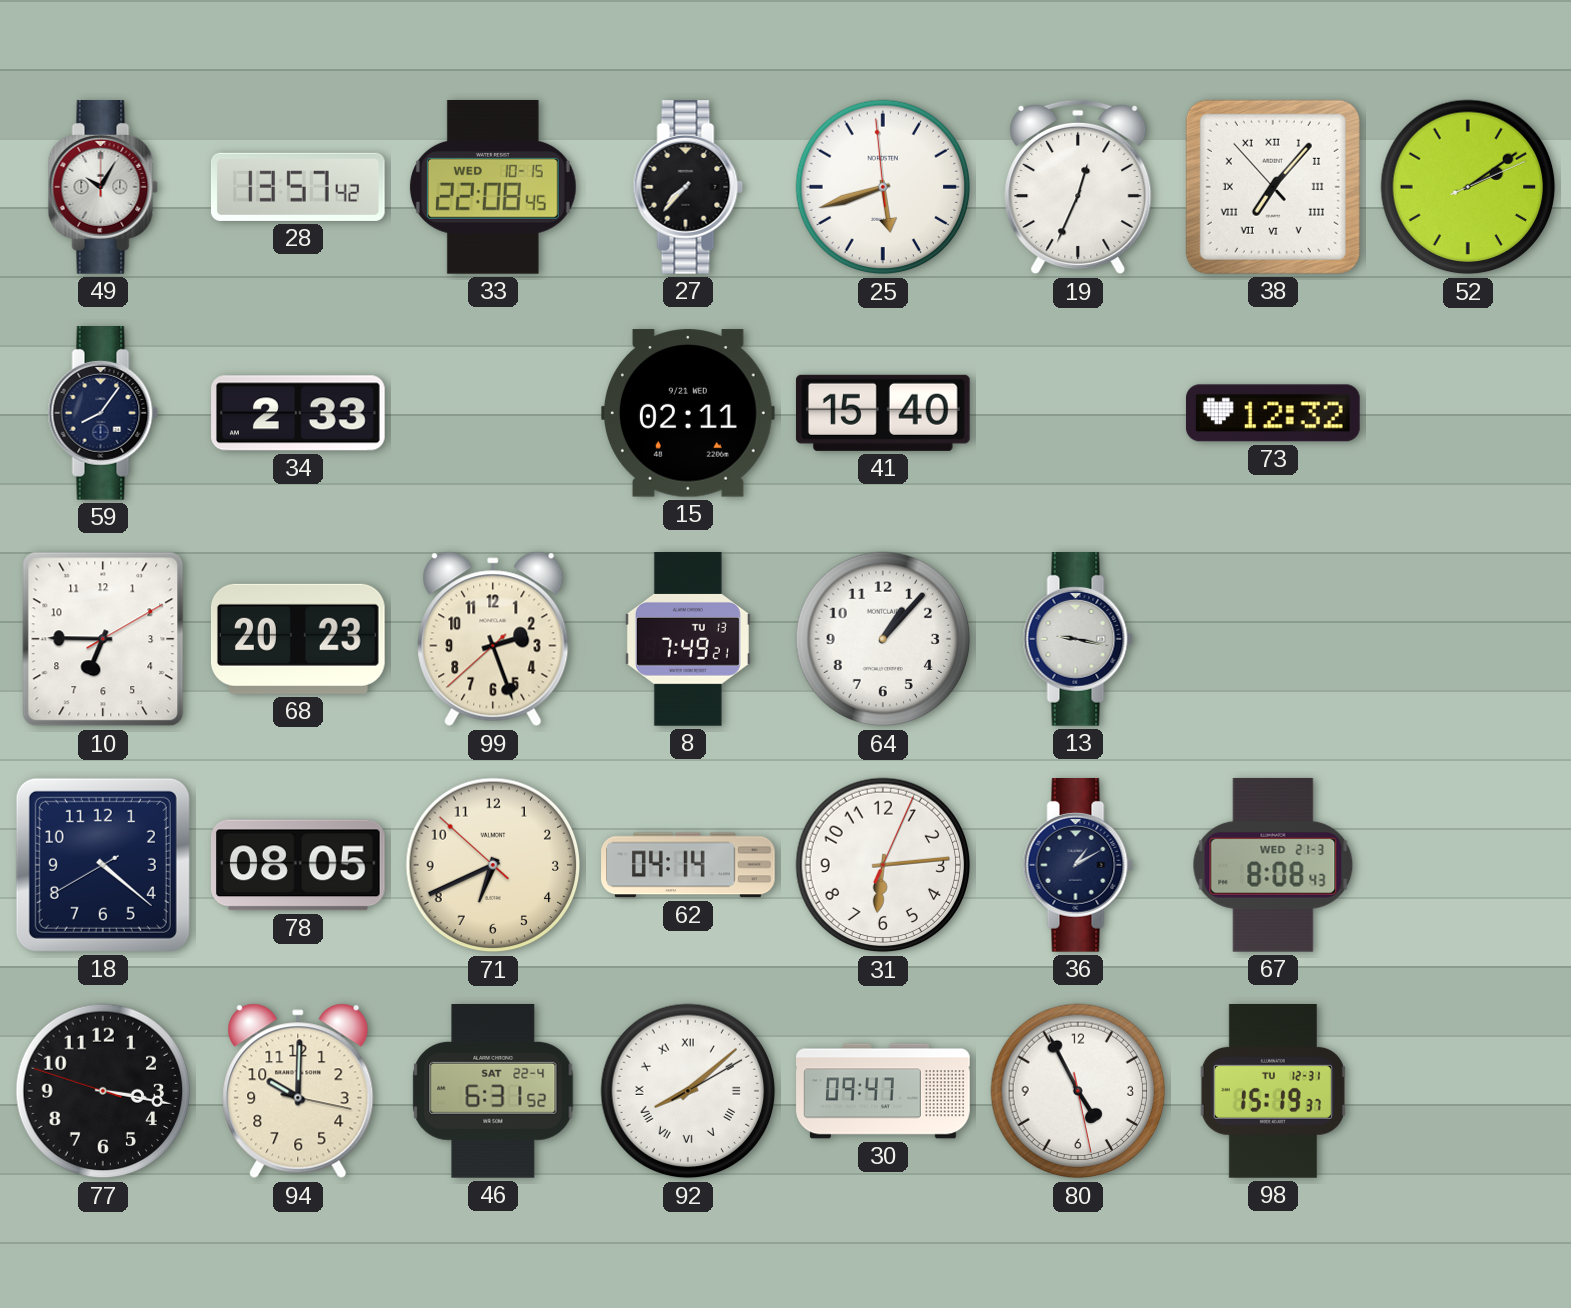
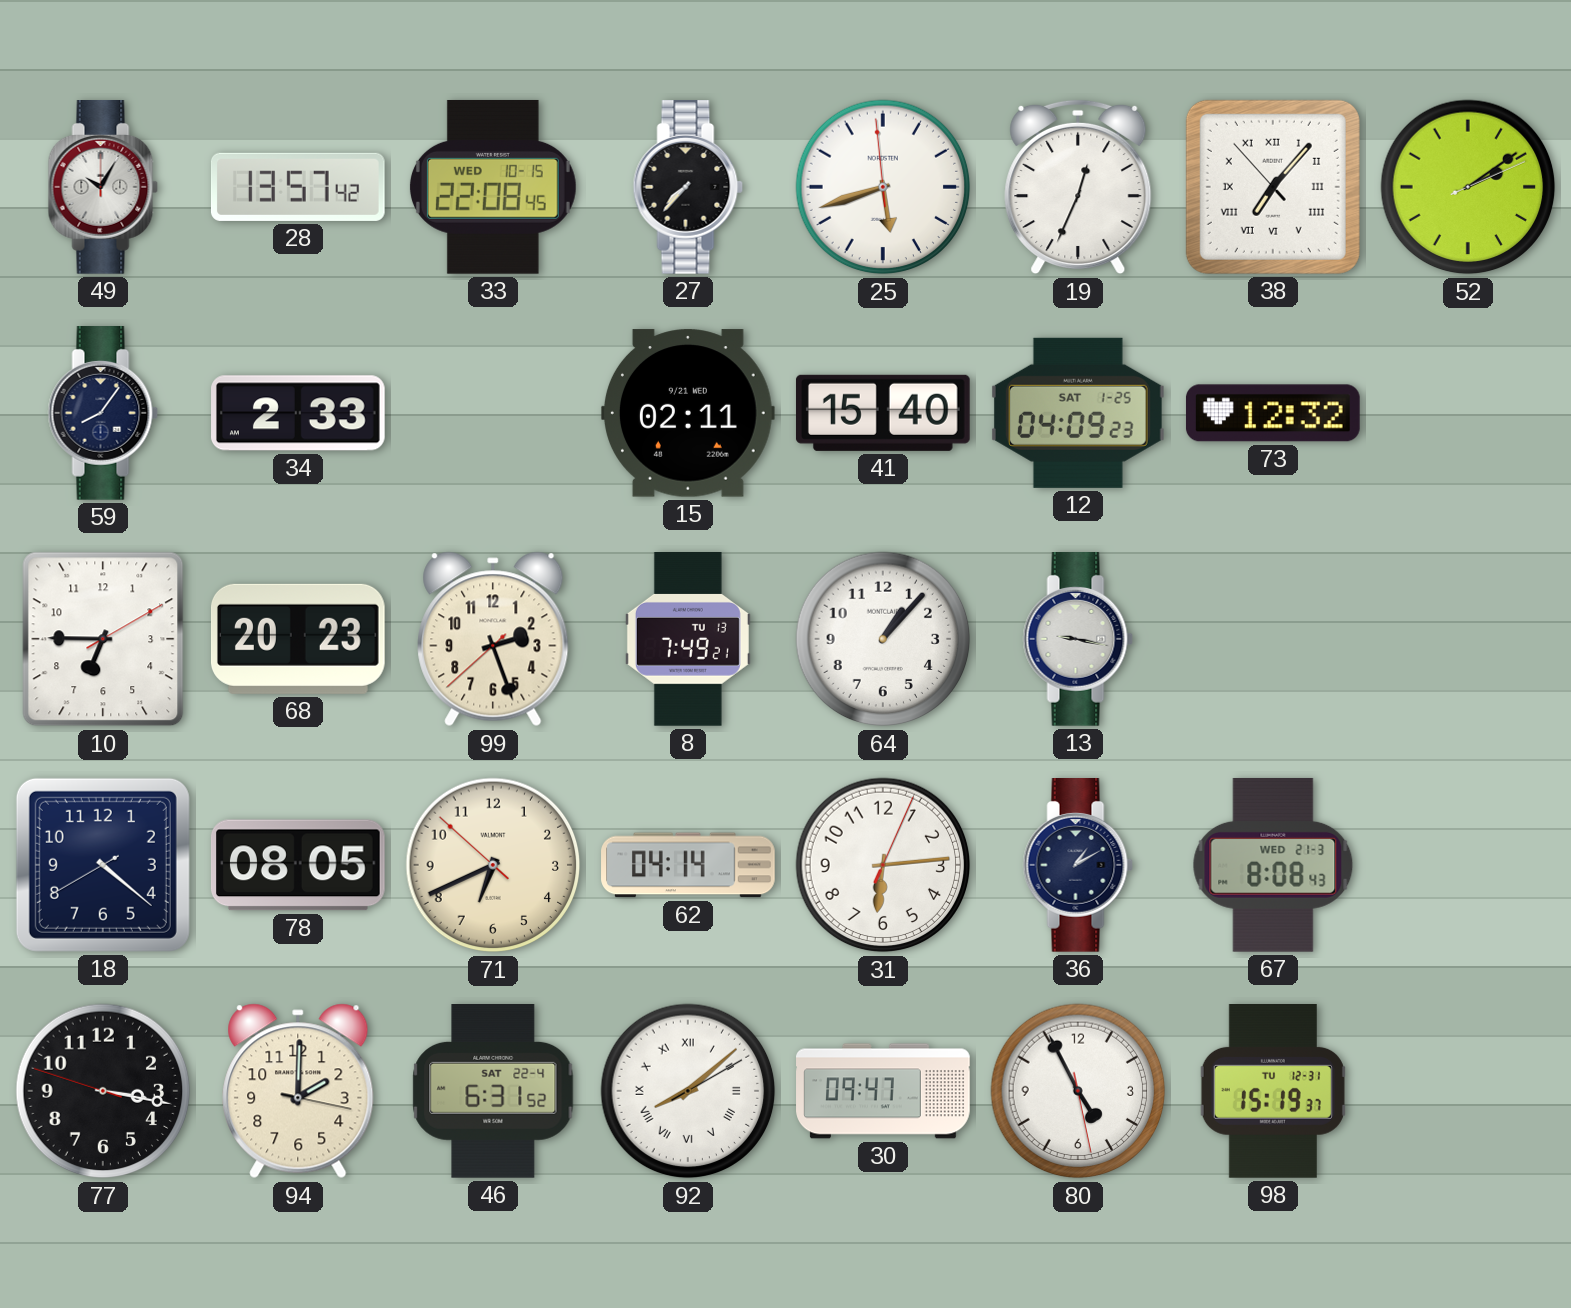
12: none -> 04:09 (1078, 413)
94: 10:00 -> 2:00 (298, 1091)
